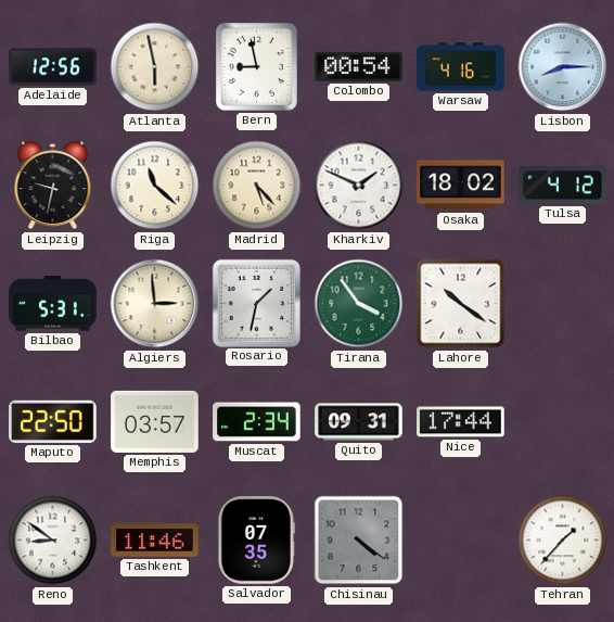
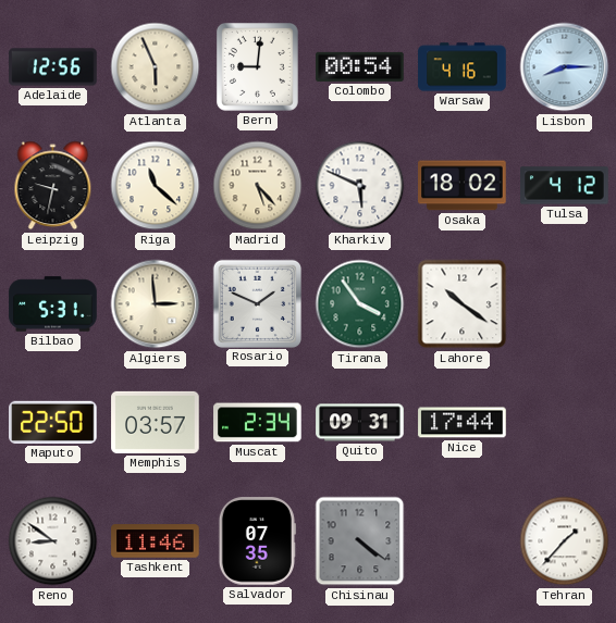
Atlanta: 5:58 -> 5:56 (156, 67)
Bern: 8:58 -> 9:01 (257, 66)
Kharkiv: 1:49 -> 5:49 (360, 186)
Rosario: 1:32 -> 1:49 (257, 303)
